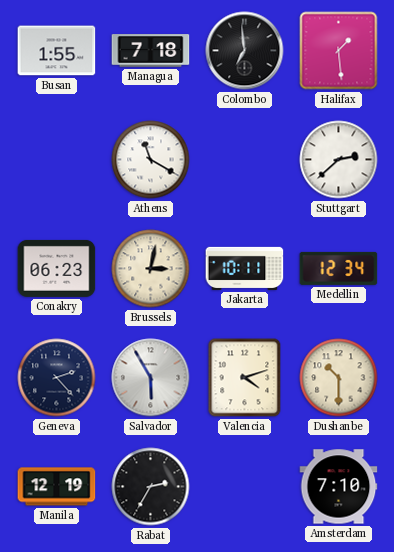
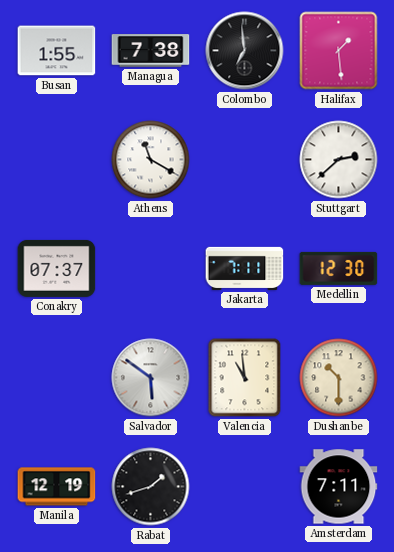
Managua: 7:18 -> 7:38 (151, 51)
Conakry: 06:23 -> 07:37 (57, 268)
Brussels: 3:02 -> none (151, 269)
Jakarta: 10:11 -> 7:11 (245, 268)
Medellin: 12:34 -> 12:30 (339, 268)
Geneva: 2:23 -> none (57, 378)
Salvador: 5:55 -> 5:51 (151, 378)
Valencia: 4:12 -> 10:59 (245, 378)
Rabat: 2:35 -> 1:42 (151, 487)
Amsterdam: 7:10 -> 7:11 (339, 487)
